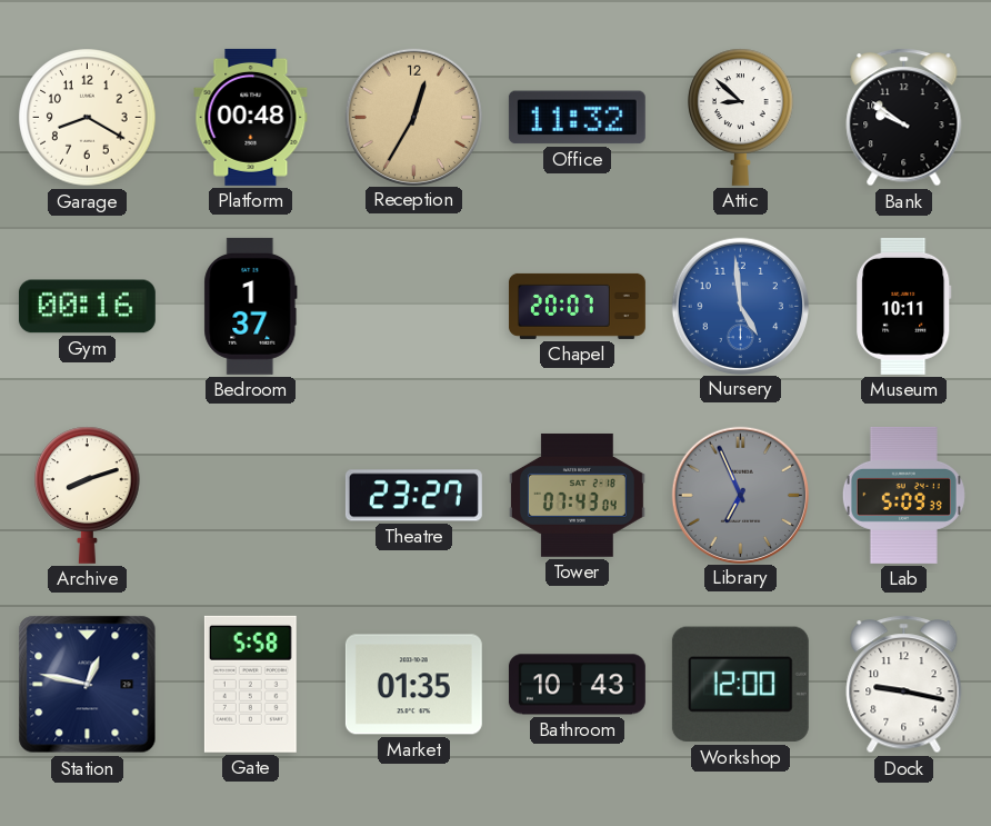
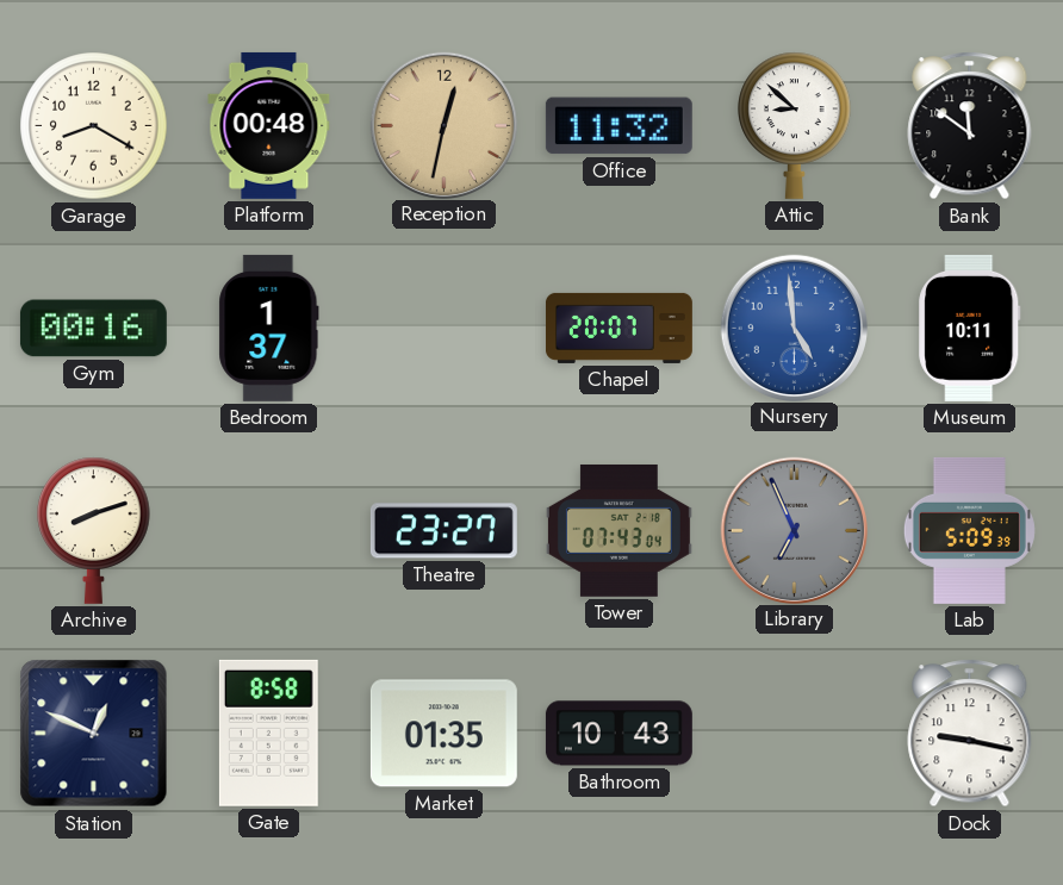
Reception: 12:35 -> 12:32 (443, 125)
Bank: 9:51 -> 11:51 (970, 126)
Station: 12:47 -> 12:49 (94, 734)
Gate: 5:58 -> 8:58 (268, 733)
Workshop: 12:00 -> none (740, 685)
